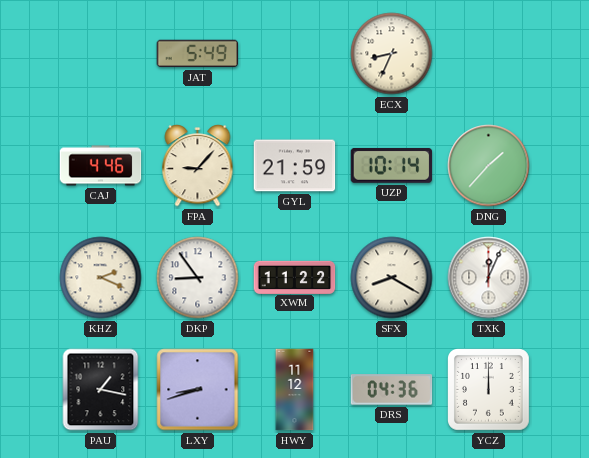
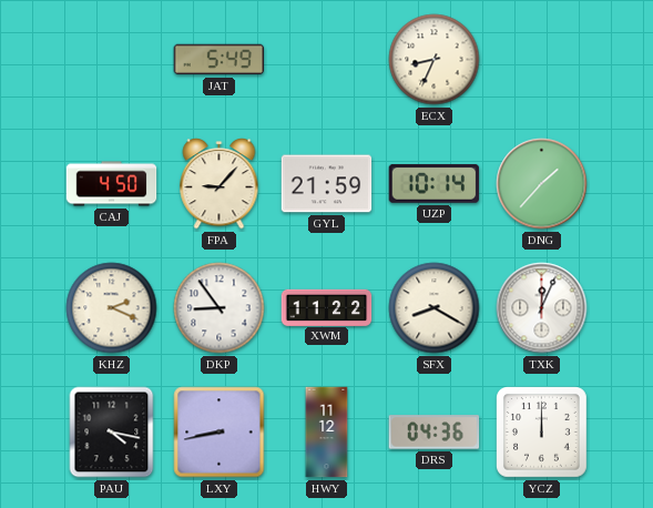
CAJ: 4:46 -> 4:50 (112, 184)
PAU: 1:17 -> 4:17 (112, 433)
LXY: 8:42 -> 8:43 (220, 433)
